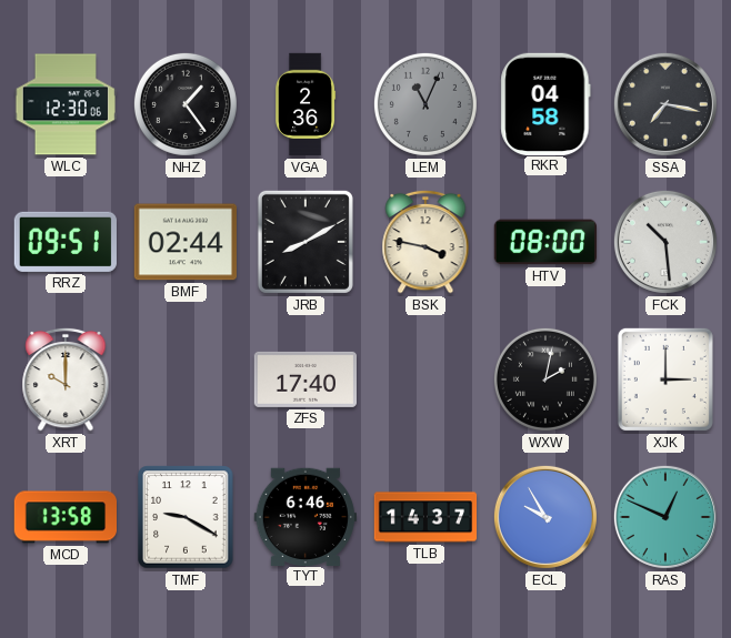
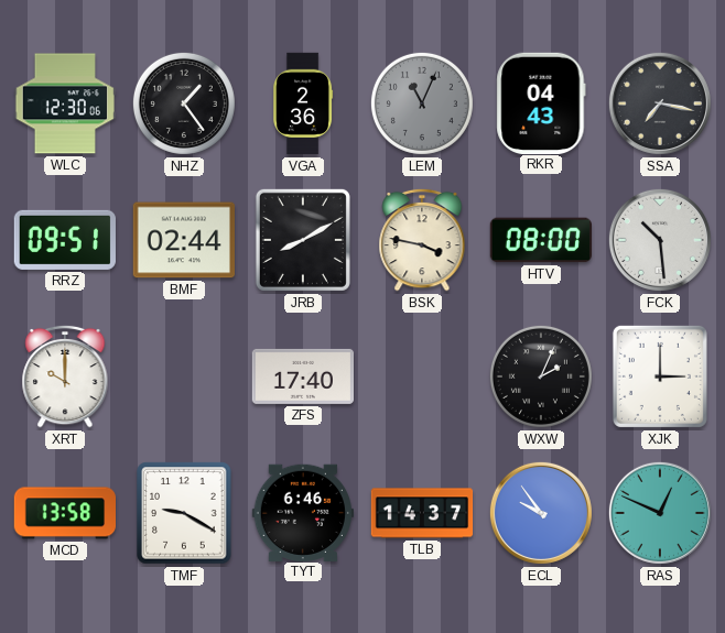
RKR: 04:58 -> 04:43 (541, 102)
WXW: 2:02 -> 2:04 (541, 376)
ECL: 9:55 -> 9:54 (541, 513)
